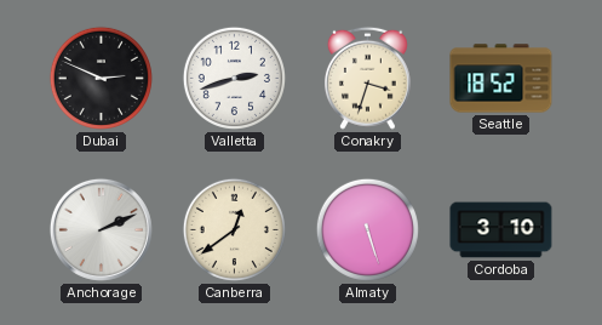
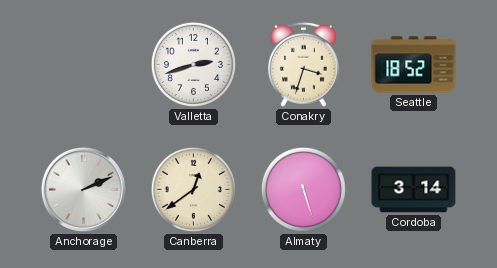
Dubai: 2:49 -> none (101, 78)
Cordoba: 3:10 -> 3:14 (414, 190)
